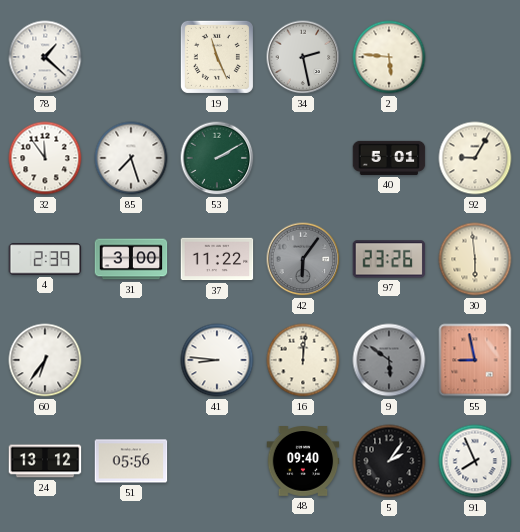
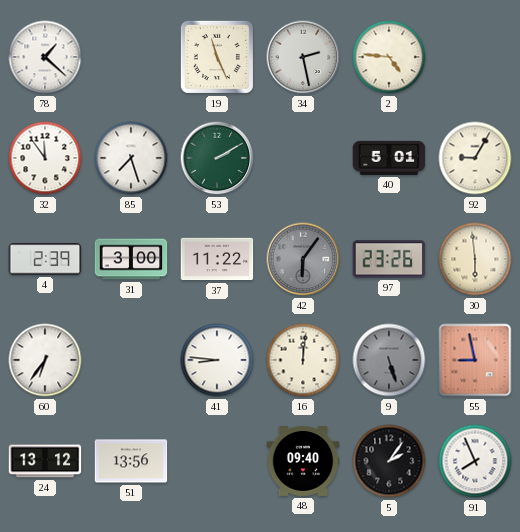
2: 5:46 -> 4:46 (389, 57)
9: 5:51 -> 5:27 (389, 360)
51: 05:56 -> 13:56 (131, 461)
